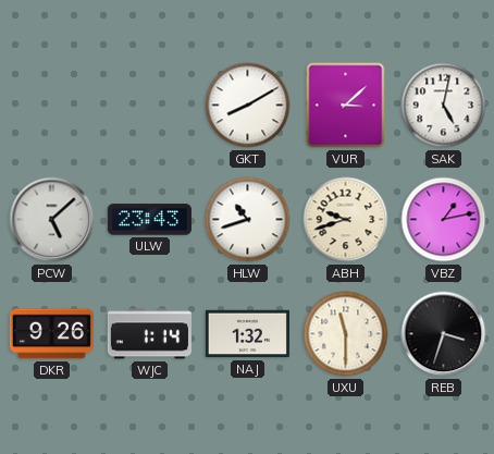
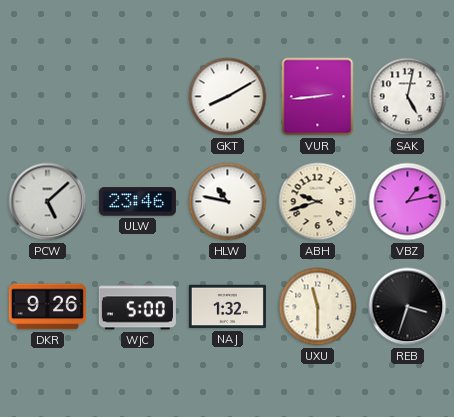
VUR: 3:08 -> 2:44 (318, 97)
ULW: 23:43 -> 23:46 (137, 202)
HLW: 10:42 -> 10:47 (228, 202)
WJC: 1:14 -> 5:00 (137, 307)
